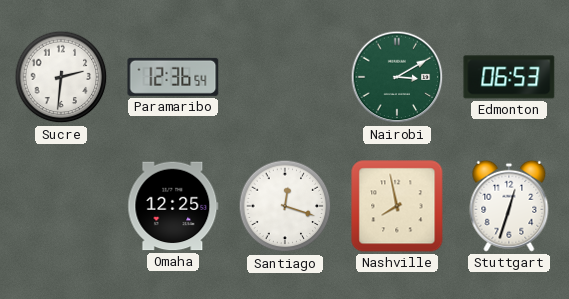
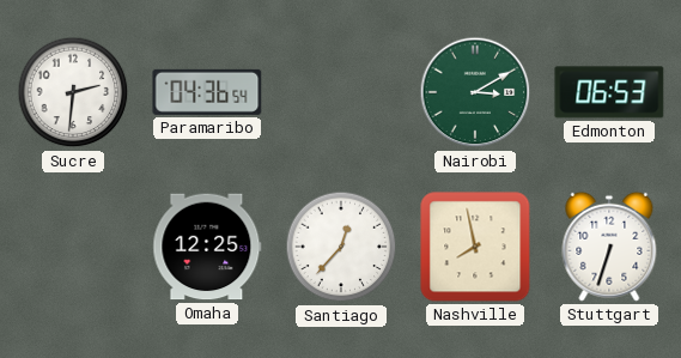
Paramaribo: 12:36 -> 04:36 (207, 92)
Santiago: 12:18 -> 12:37 (341, 247)
Stuttgart: 12:33 -> 6:33 (609, 247)
